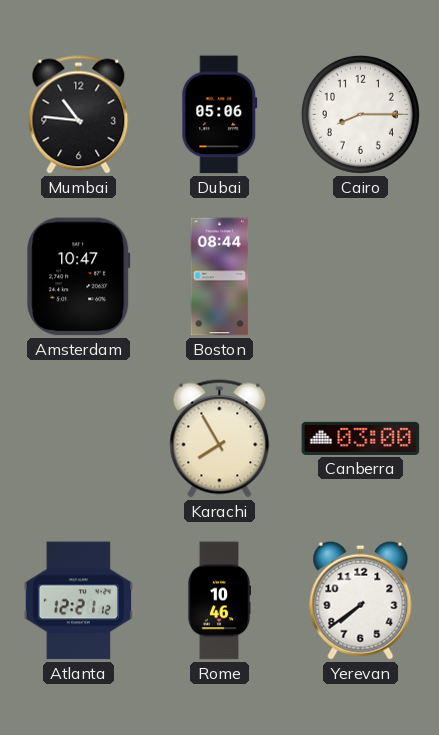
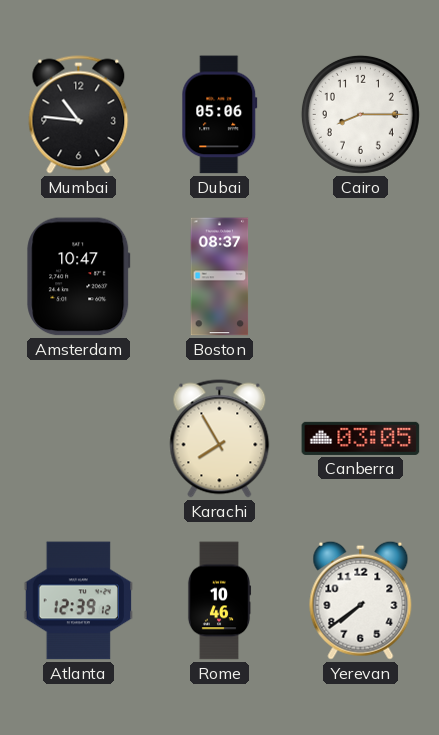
Boston: 08:44 -> 08:37 (220, 277)
Canberra: 03:00 -> 03:05 (361, 438)
Atlanta: 12:21 -> 12:39 (78, 601)
